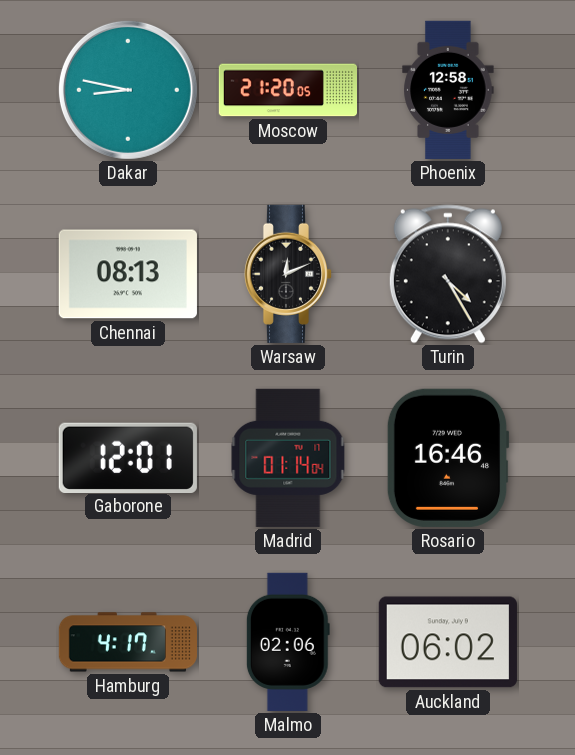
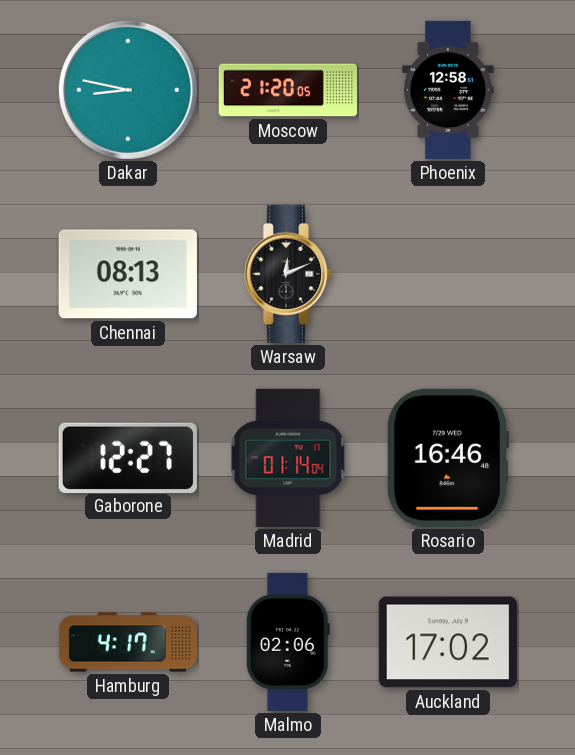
Turin: 4:25 -> none (448, 274)
Gaborone: 12:01 -> 12:27 (128, 457)
Auckland: 06:02 -> 17:02 (448, 642)
